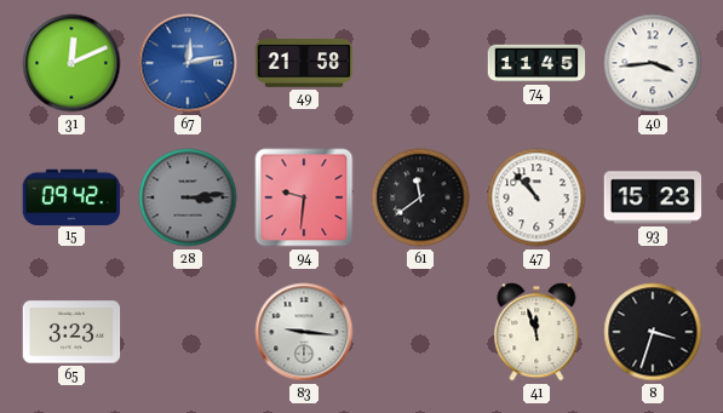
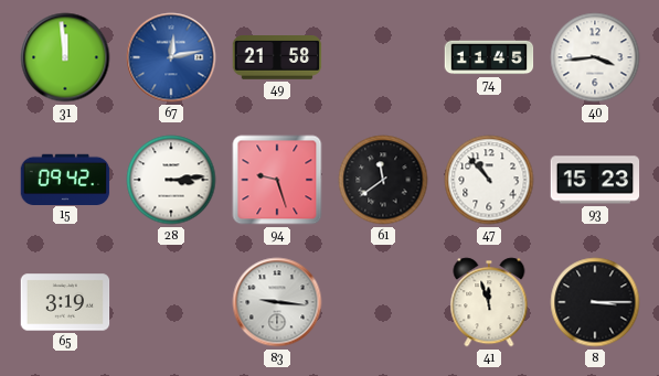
31: 12:11 -> 11:59 (65, 57)
28 dial: grey -> white (171, 180)
94: 9:31 -> 9:27 (277, 180)
65: 3:23 -> 3:19 (65, 302)
8: 3:33 -> 3:15 (595, 302)
